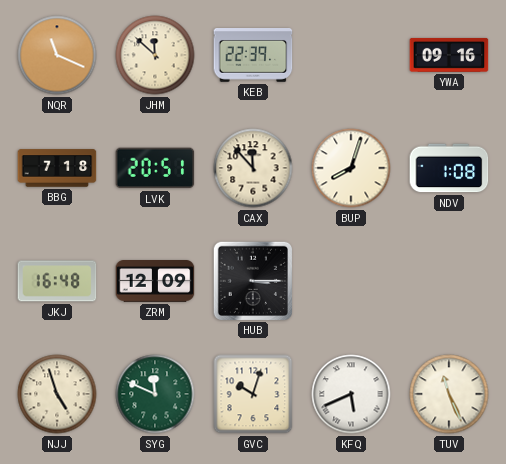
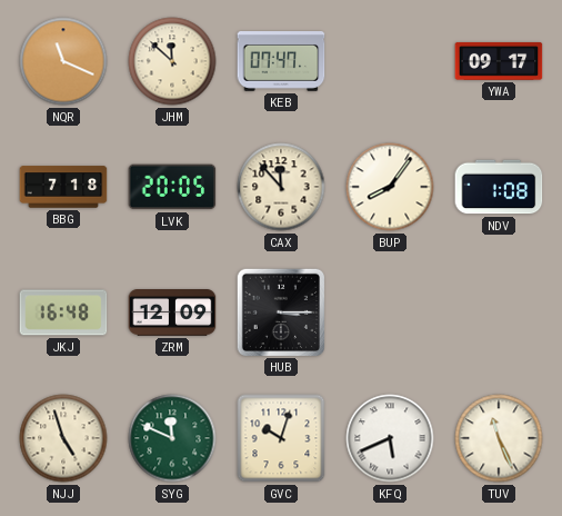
KEB: 22:39 -> 07:47 (281, 62)
YWA: 09:16 -> 09:17 (499, 61)
LVK: 20:51 -> 20:05 (172, 187)
BUP: 8:03 -> 8:06 (390, 187)
